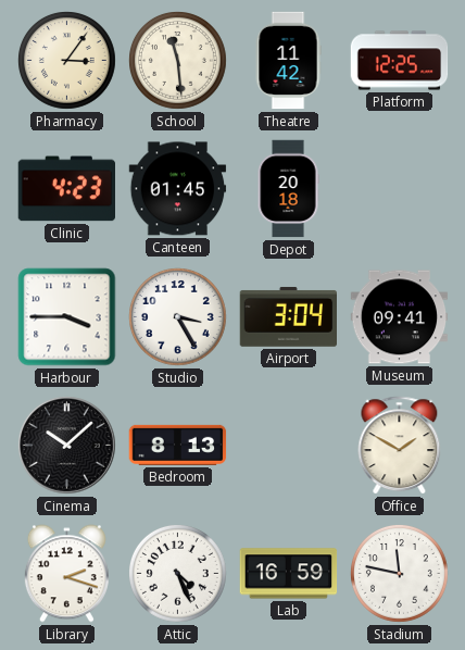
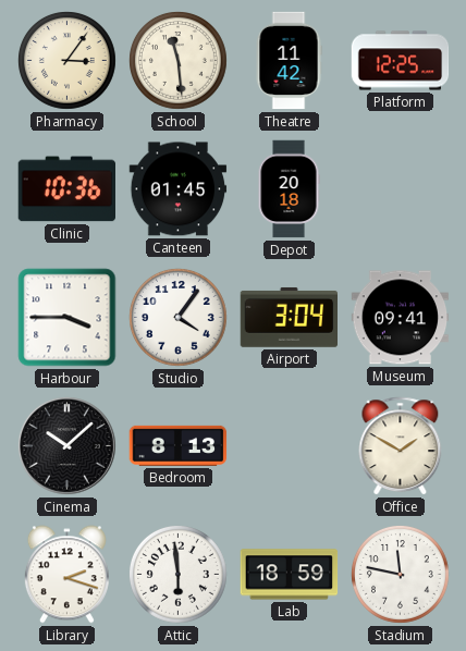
Clinic: 4:23 -> 10:36 (66, 189)
Studio: 3:25 -> 4:06 (179, 318)
Attic: 4:26 -> 5:59 (179, 575)
Lab: 16:59 -> 18:59 (290, 575)
